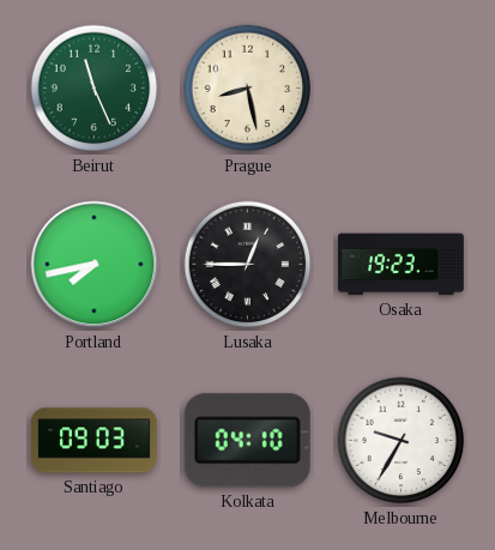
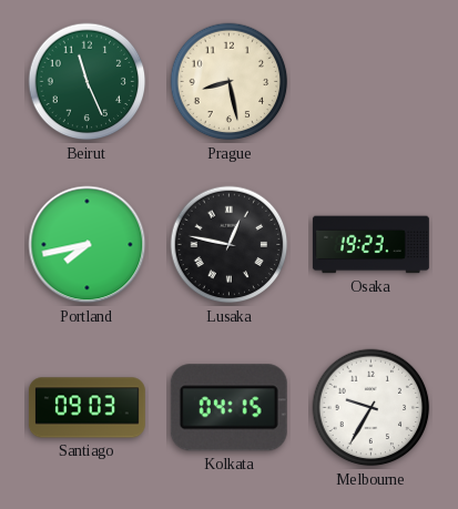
Lusaka: 12:45 -> 12:47 (230, 245)
Kolkata: 04:10 -> 04:15 (228, 408)
